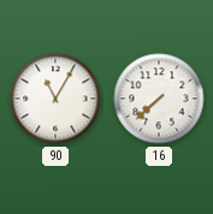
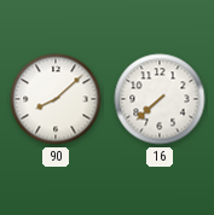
90: 11:05 -> 8:08 (56, 99)
